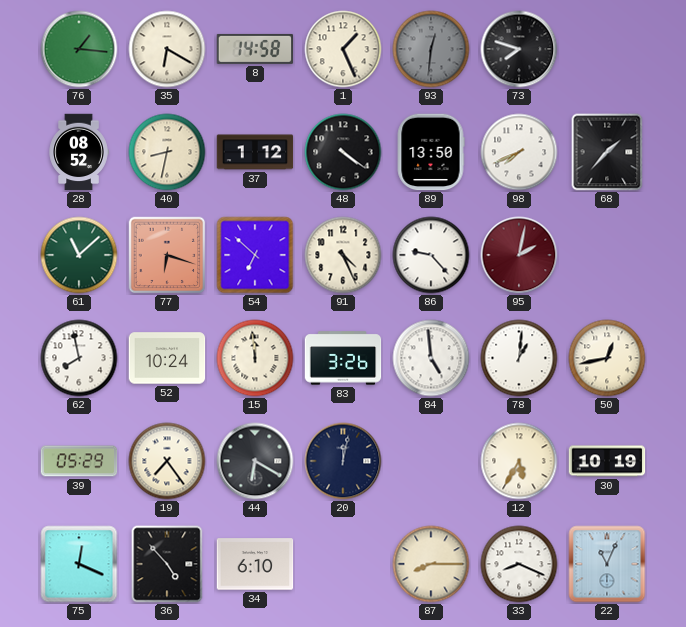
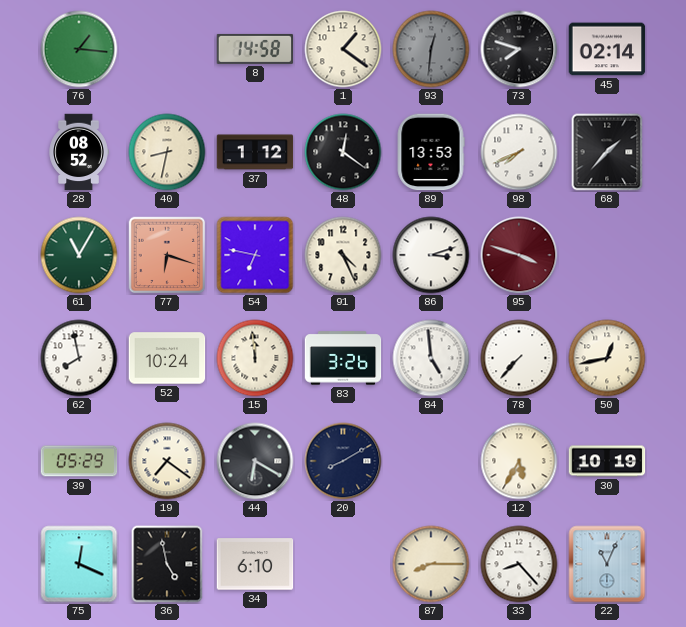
35: 6:20 -> none (167, 49)
1: 1:26 -> 1:21 (343, 49)
45: none -> 02:14 (607, 49)
48: 4:21 -> 12:21 (343, 152)
89: 13:50 -> 13:53 (431, 152)
61: 11:08 -> 11:05 (79, 255)
54: 6:52 -> 6:47 (255, 255)
86: 9:23 -> 3:12 (431, 255)
95: 2:02 -> 3:48 (519, 255)
78: 1:01 -> 7:37 (519, 358)
19: 7:24 -> 7:21 (167, 461)
20: 12:02 -> 8:10 (343, 461)
36: 4:53 -> 4:58 (167, 564)
33: 8:19 -> 8:23 (519, 564)
